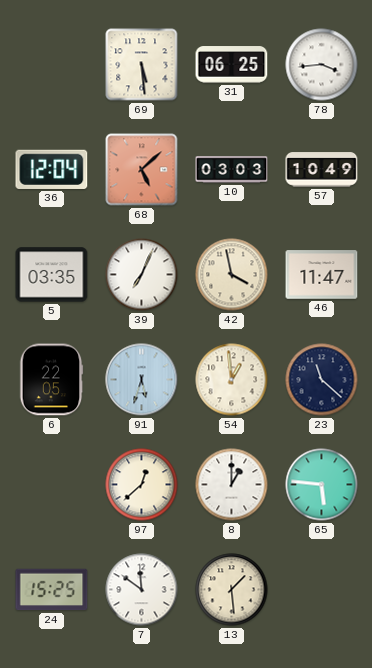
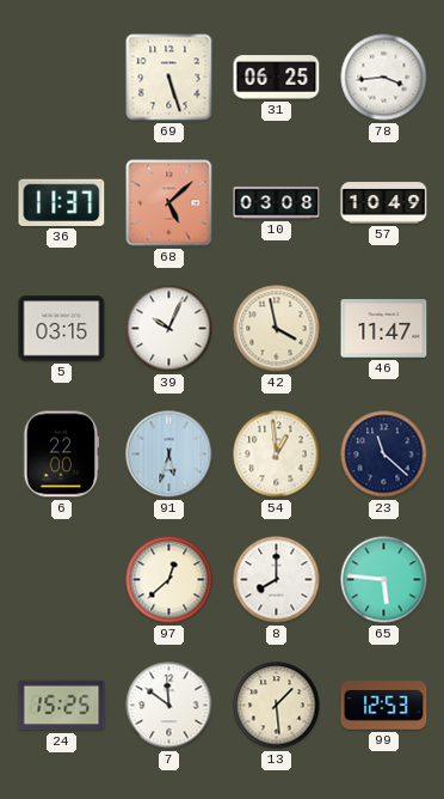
69: 5:29 -> 5:27 (169, 78)
36: 12:04 -> 11:37 (62, 202)
10: 03:03 -> 03:08 (277, 203)
5: 03:35 -> 03:15 (62, 329)
39: 7:04 -> 10:04 (169, 329)
6: 22:05 -> 22:00 (61, 455)
8: 1:00 -> 8:00 (277, 580)
99: none -> 12:53 (384, 706)
